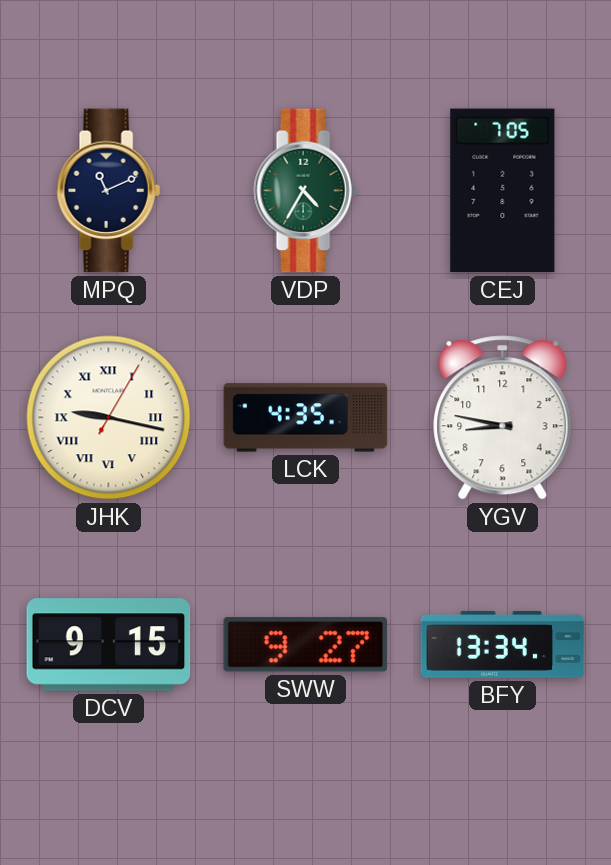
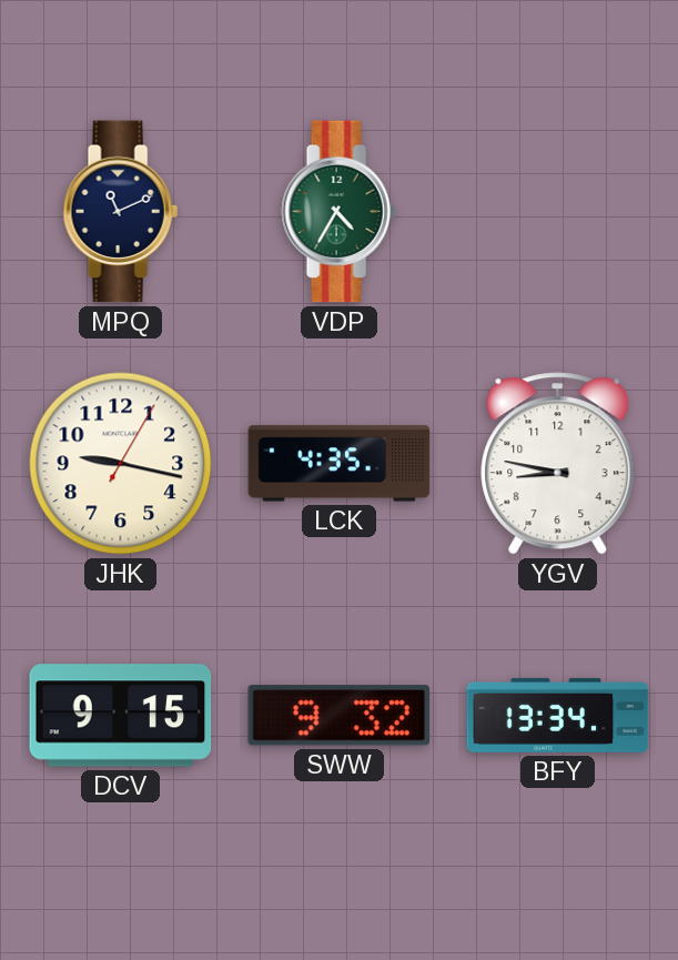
CEJ: 7:05 -> none (503, 191)
JHK numerals: Roman -> Arabic (121, 464)
SWW: 9:27 -> 9:32 (340, 716)
